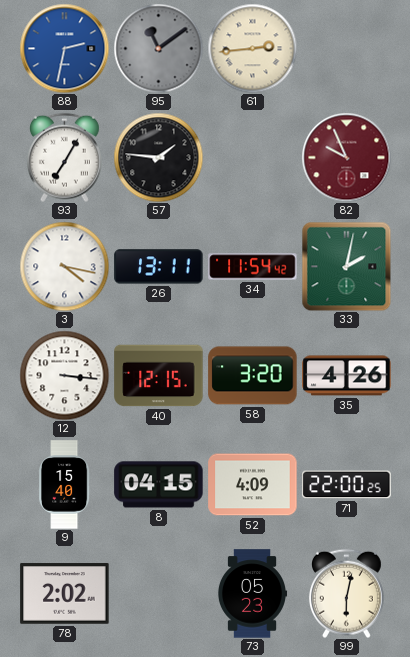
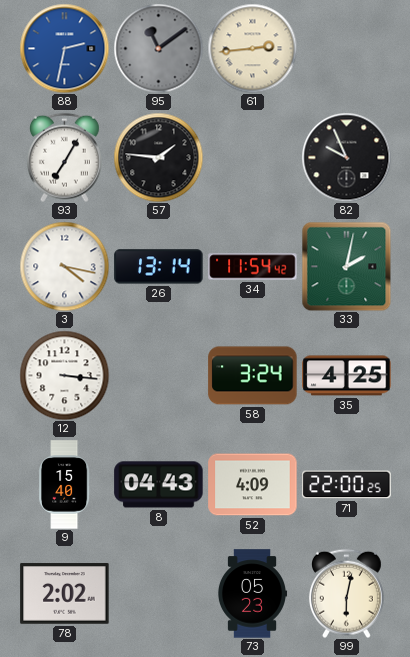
82 dial: burgundy -> black (346, 157)
26: 13:11 -> 13:14 (159, 267)
40: 12:15 -> none (159, 376)
58: 3:20 -> 3:24 (253, 376)
35: 4:26 -> 4:25 (347, 376)
8: 04:15 -> 04:43 (159, 485)
